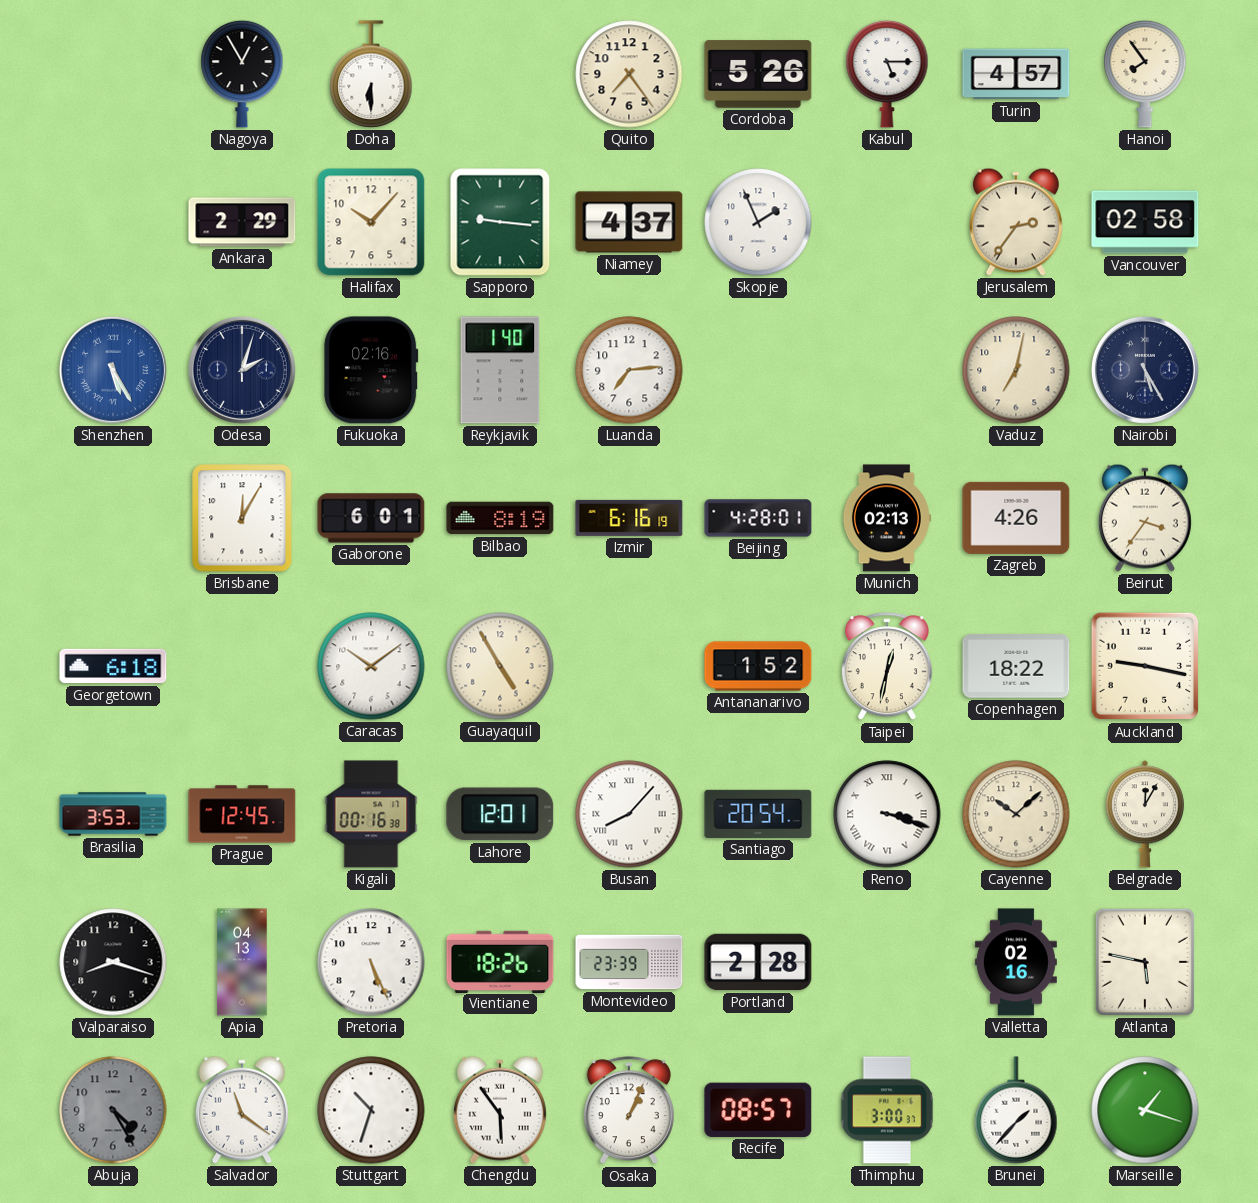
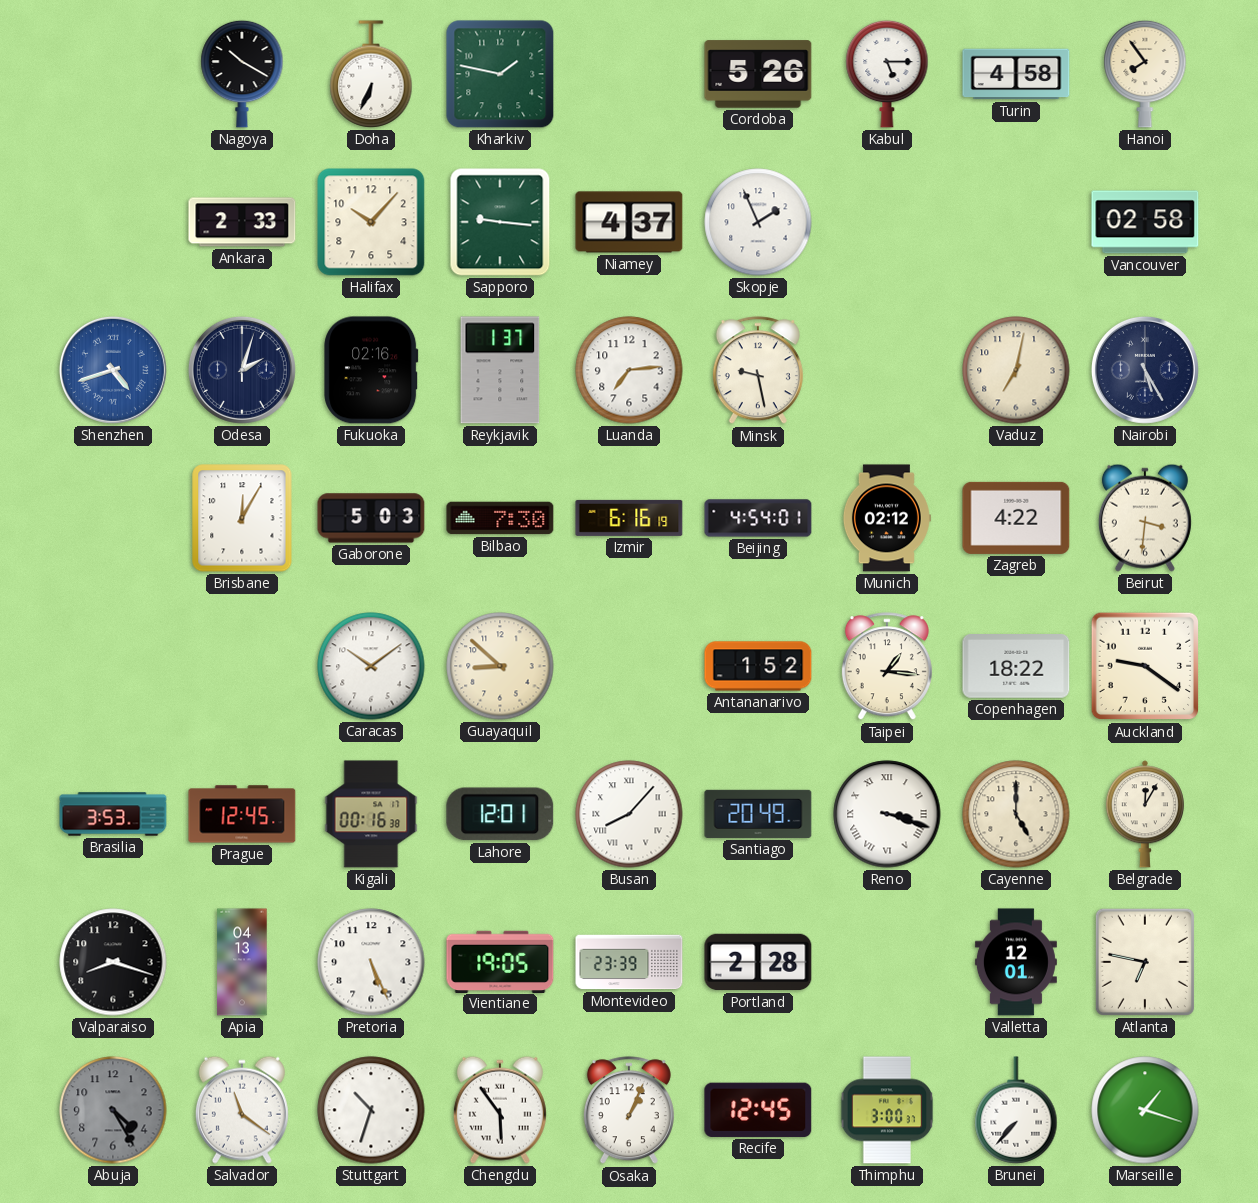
Nagoya: 12:55 -> 10:20 (242, 74)
Doha: 6:30 -> 6:34 (371, 74)
Kharkiv: none -> 1:47 (500, 74)
Quito: 7:24 -> none (629, 74)
Turin: 4:57 -> 4:58 (1016, 74)
Ankara: 2:29 -> 2:33 (242, 222)
Jerusalem: 2:36 -> none (1016, 222)
Shenzhen: 5:25 -> 4:42 (113, 370)
Reykjavik: 1:40 -> 1:37 (500, 370)
Minsk: none -> 9:28 (758, 371)
Gaborone: 6:01 -> 5:03 (371, 518)
Bilbao: 8:19 -> 7:30 (500, 518)
Beijing: 4:28 -> 4:54 (758, 518)
Munich: 02:13 -> 02:12 (886, 518)
Zagreb: 4:26 -> 4:22 (1016, 518)
Beirut: 3:36 -> 3:31 (1145, 518)
Georgetown: 6:18 -> none (113, 666)
Guayaquil: 4:55 -> 8:52 (500, 666)
Taipei: 12:32 -> 1:16 (887, 667)
Auckland: 9:17 -> 9:21 (1145, 666)
Santiago: 20:54 -> 20:49 (758, 814)
Cayenne: 10:08 -> 5:00 (1016, 814)
Vientiane: 18:26 -> 19:05 (500, 961)
Valletta: 02:16 -> 12:01 (1016, 962)
Atlanta: 5:47 -> 6:47 (1145, 962)
Recife: 08:57 -> 12:45 (758, 1110)
Brunei: 1:37 -> 7:37 (1016, 1110)
